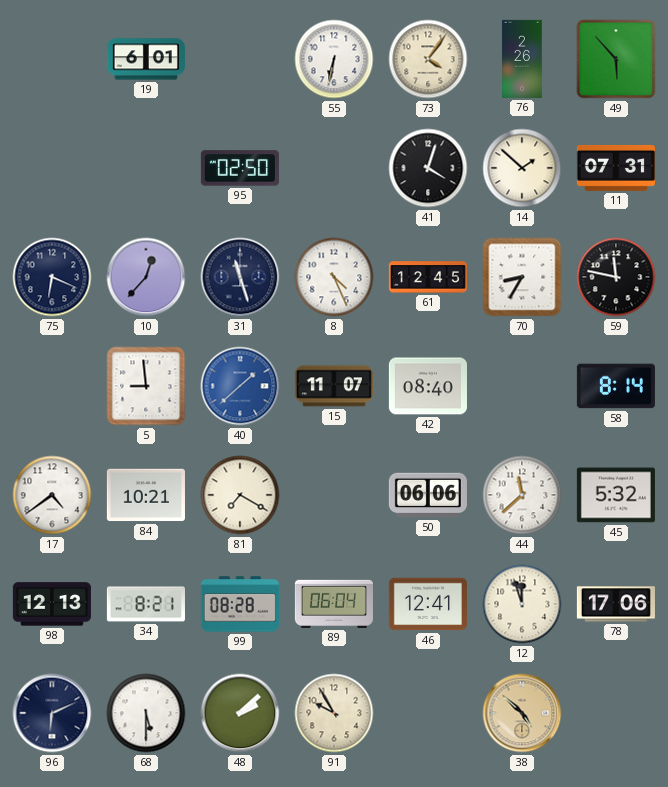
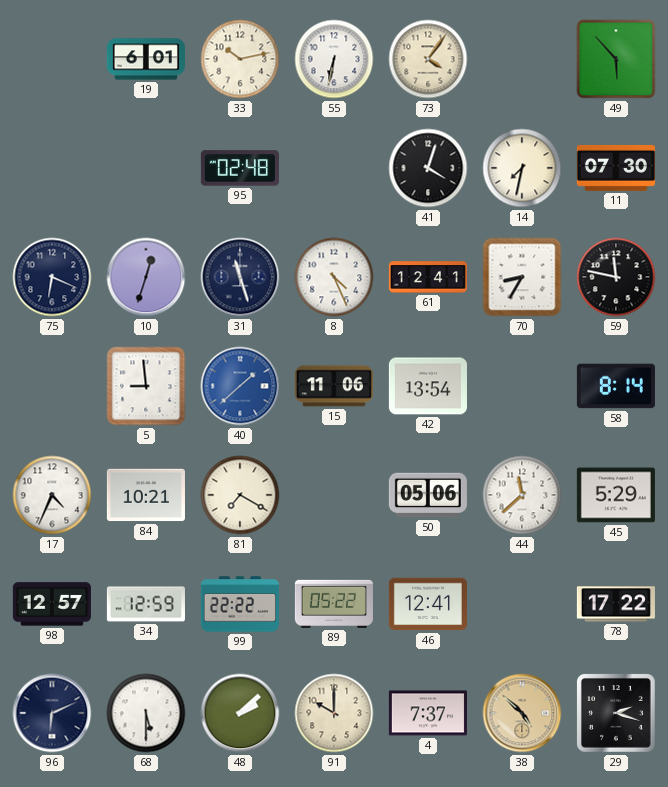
33: none -> 10:13 (240, 59)
76: 2:26 -> none (522, 59)
95: 02:50 -> 02:48 (240, 168)
14: 1:52 -> 7:32 (522, 168)
11: 07:31 -> 07:30 (616, 168)
10: 12:37 -> 12:33 (146, 277)
61: 12:45 -> 12:41 (428, 277)
15: 11:07 -> 11:06 (334, 386)
42: 08:40 -> 13:54 (428, 386)
17: 4:39 -> 4:34 (52, 495)
50: 06:06 -> 05:06 (428, 495)
45: 5:32 -> 5:29 (616, 495)
98: 12:13 -> 12:57 (52, 604)
34: 8:21 -> 12:59 (146, 604)
99: 08:28 -> 22:22 (240, 604)
89: 06:04 -> 05:22 (334, 604)
12: 11:57 -> none (522, 604)
78: 17:06 -> 17:22 (616, 604)
91: 9:55 -> 10:00 (334, 713)
4: none -> 7:37 (428, 713)
29: none -> 2:18 (616, 713)
